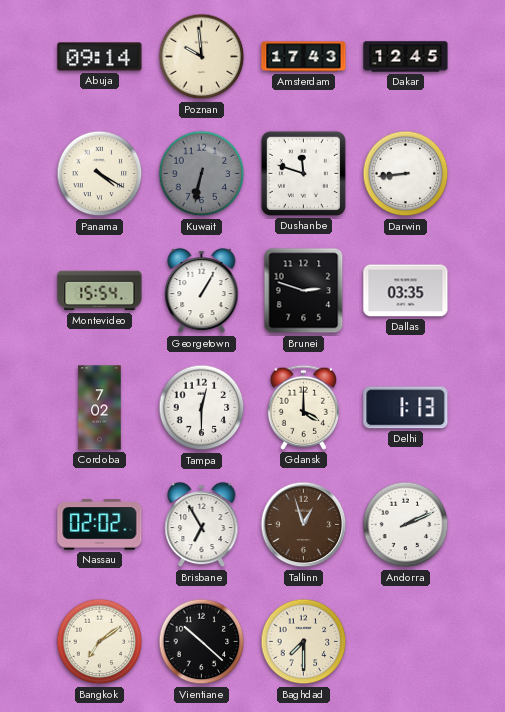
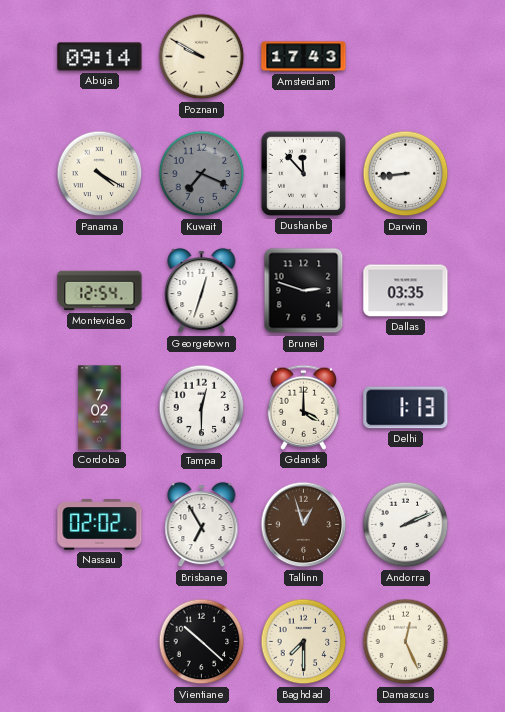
Poznan: 9:59 -> 9:50 (202, 57)
Dakar: 12:45 -> none (406, 57)
Kuwait: 6:32 -> 7:19 (202, 174)
Dushanbe: 11:48 -> 11:53 (303, 173)
Montevideo: 15:54 -> 12:54 (100, 291)
Georgetown: 1:05 -> 12:33 (202, 291)
Bangkok: 7:09 -> none (100, 642)
Damascus: none -> 12:26 (406, 642)
